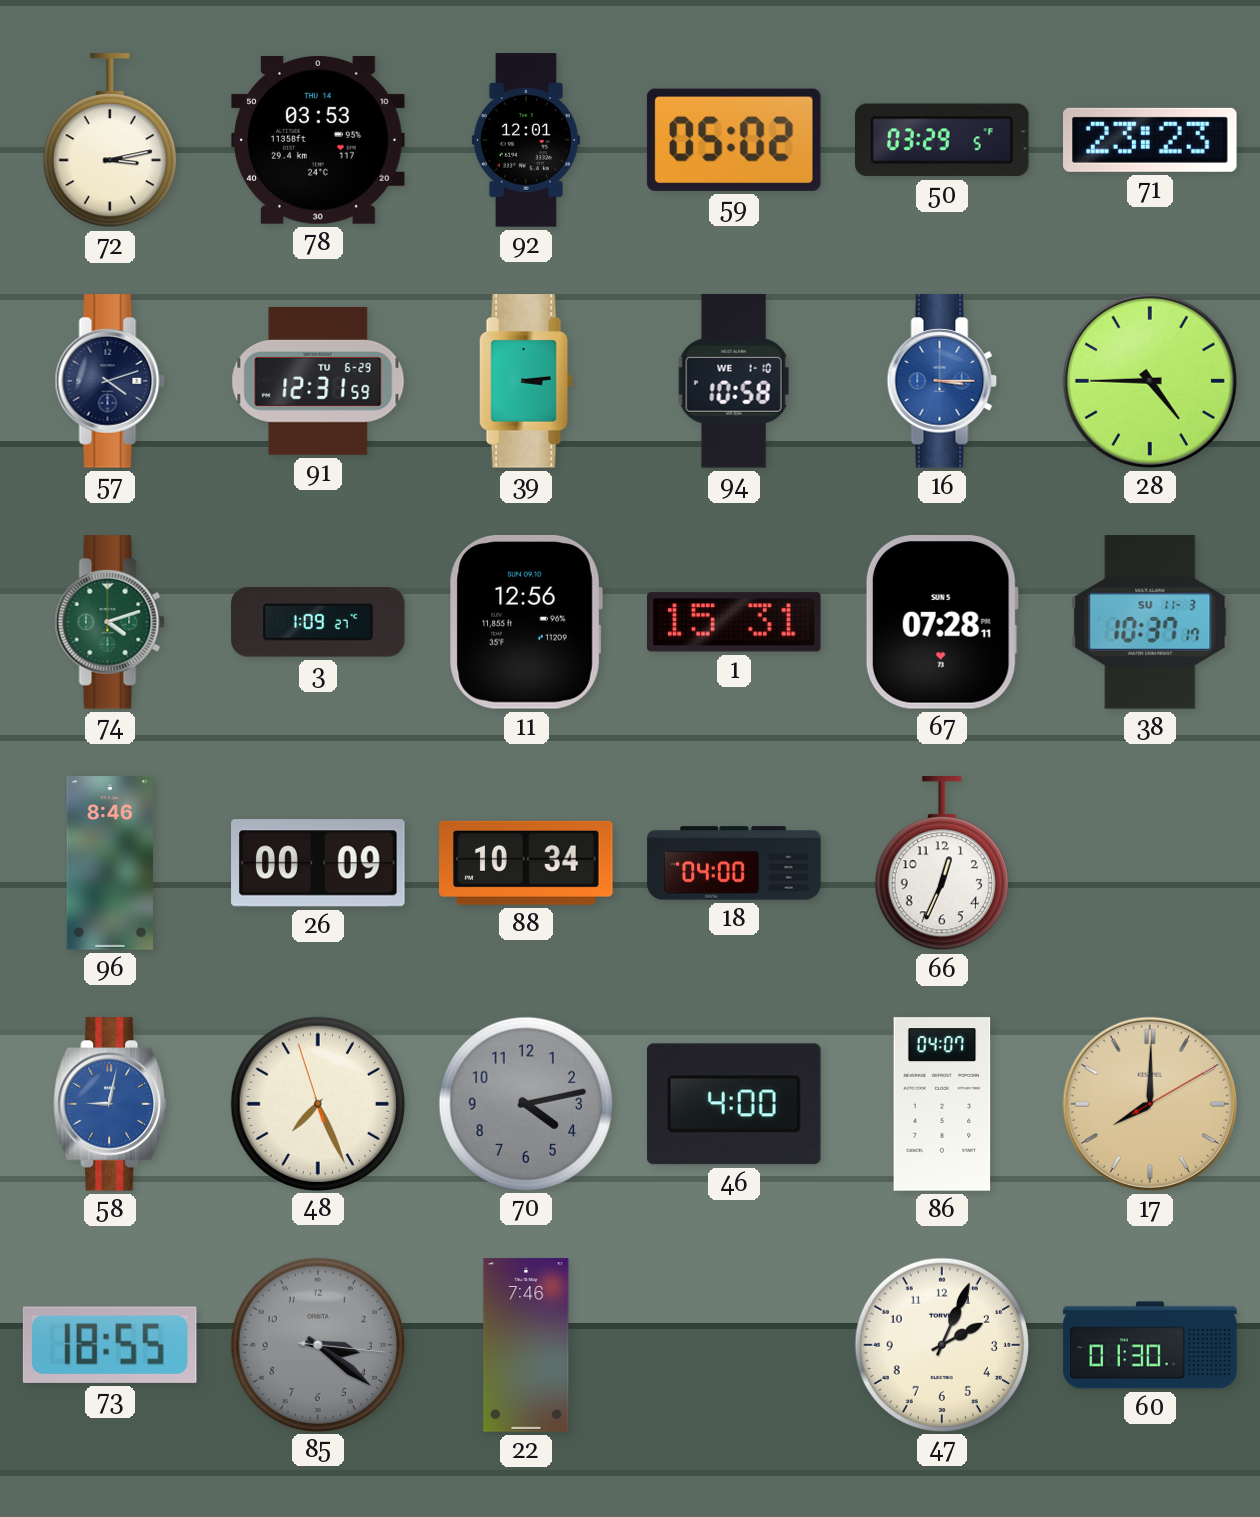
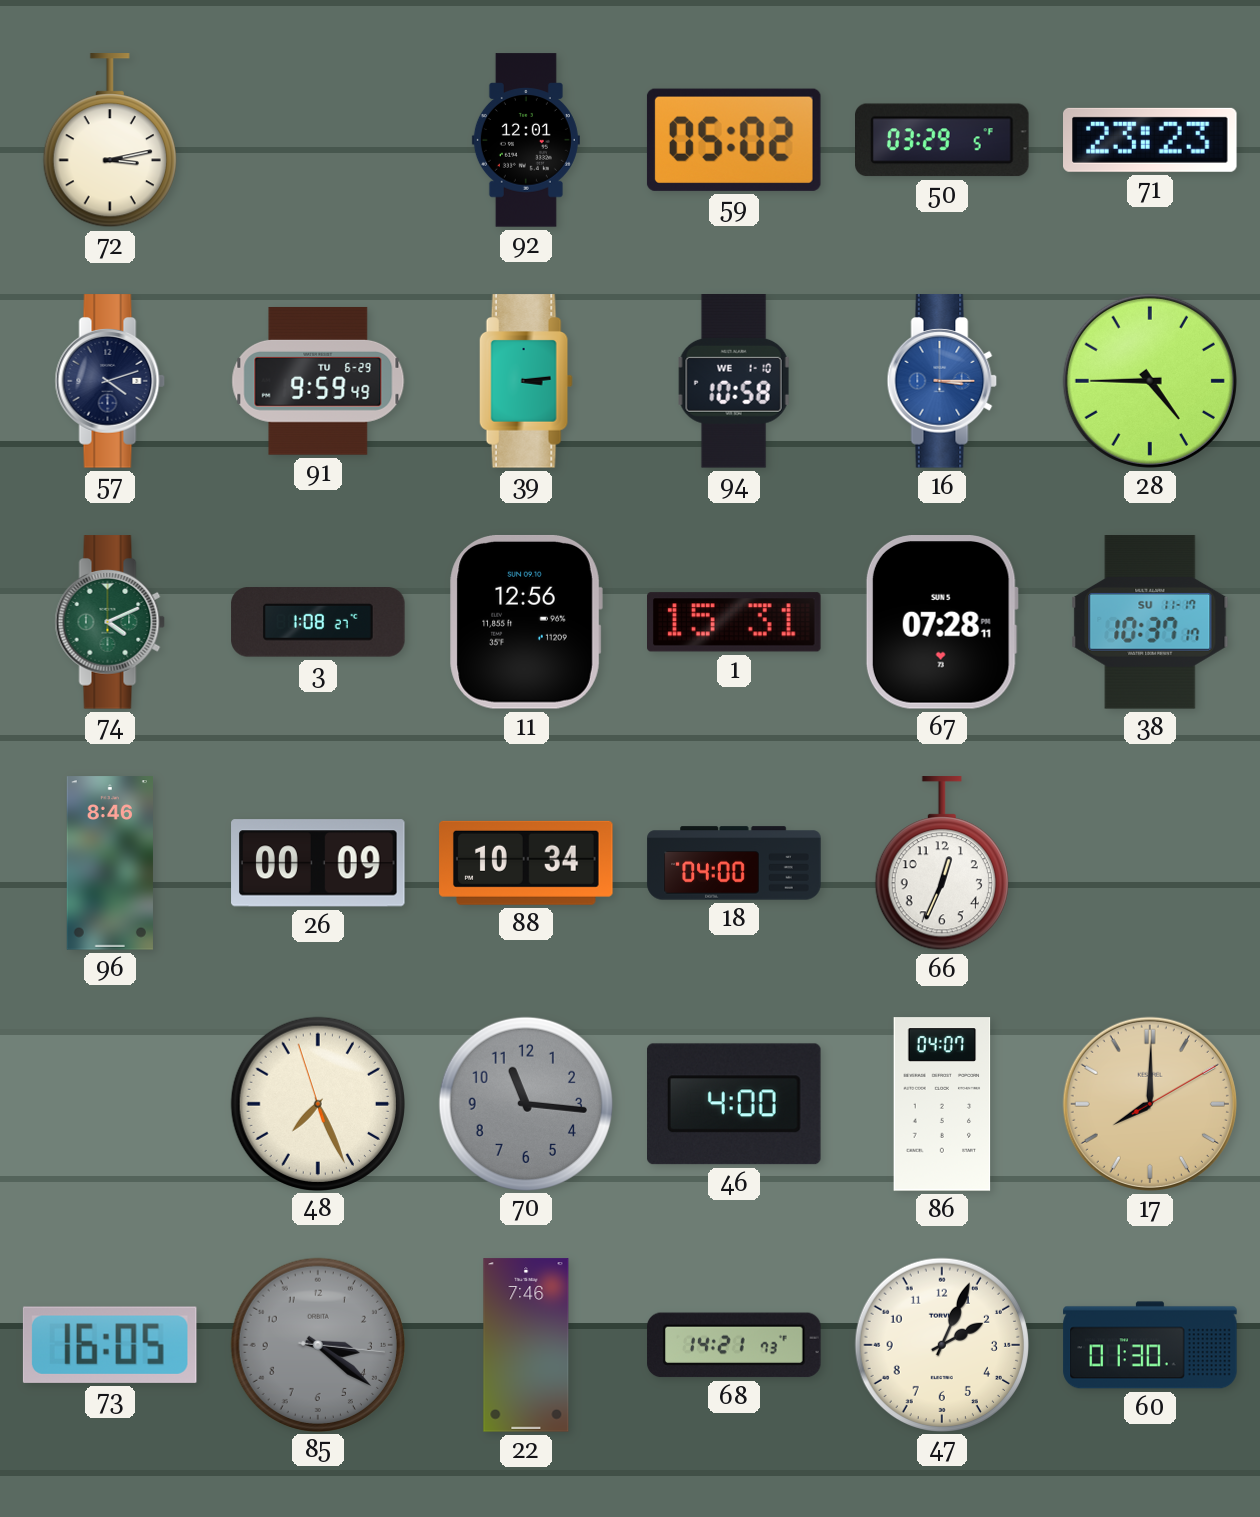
78: 03:53 -> none (318, 140)
91: 12:31 -> 9:59 (318, 381)
74: 4:12 -> 4:11 (110, 622)
3: 1:09 -> 1:08 (318, 622)
38 date: SU 11-3 -> SU 11-17 (1150, 622)
58: 9:02 -> none (110, 1104)
70: 4:13 -> 11:16 (525, 1103)
73: 18:55 -> 16:05 (110, 1345)
68: none -> 14:21 (734, 1345)
